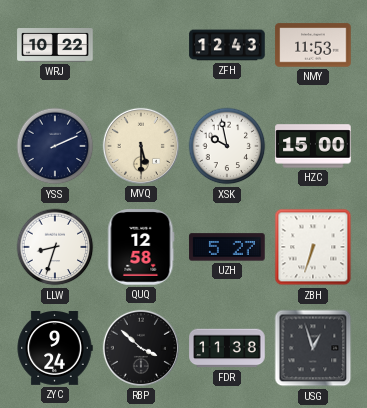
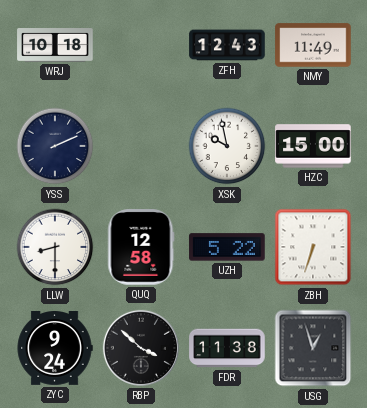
WRJ: 10:22 -> 10:18 (55, 46)
NMY: 11:53 -> 11:49 (313, 45)
MVQ: 5:30 -> none (141, 146)
LLW: 8:33 -> 8:30 (55, 247)
UZH: 5:27 -> 5:22 (227, 247)
